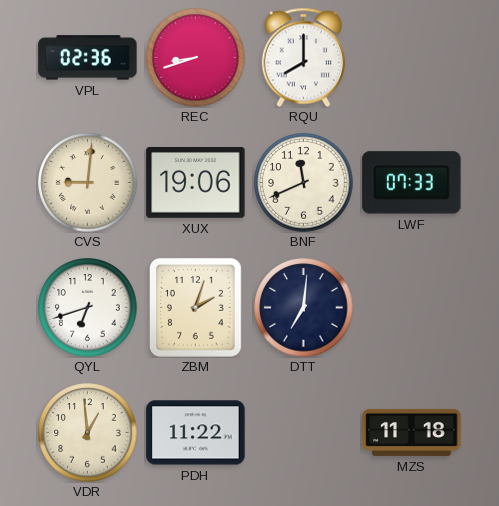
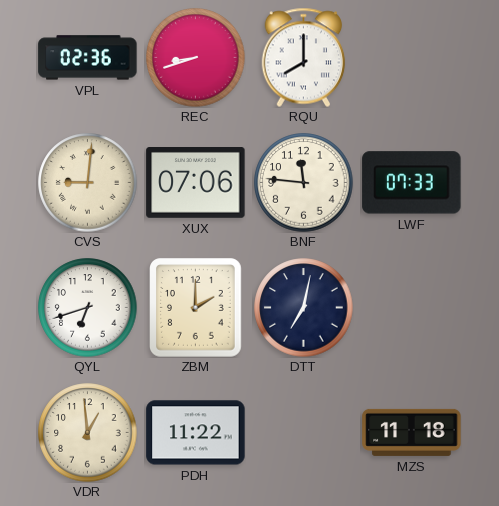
XUX: 19:06 -> 07:06 (196, 183)
BNF: 11:41 -> 11:46 (304, 183)
ZBM: 2:03 -> 2:00 (196, 308)
DTT: 7:01 -> 7:02 (304, 308)
